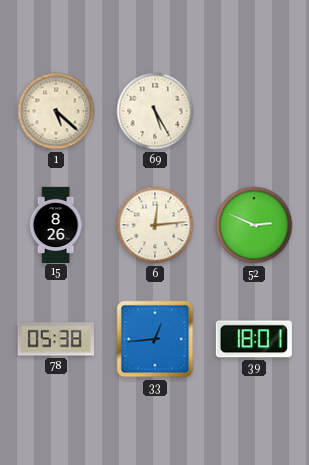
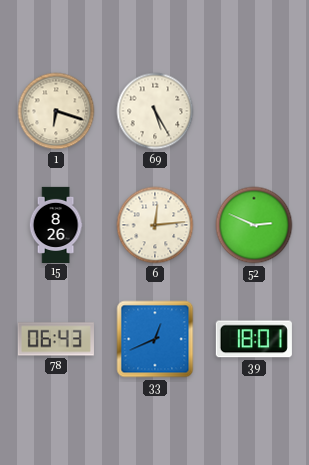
1: 5:22 -> 6:18 (56, 111)
78: 05:38 -> 06:43 (56, 339)
33: 12:44 -> 12:41 (155, 339)
